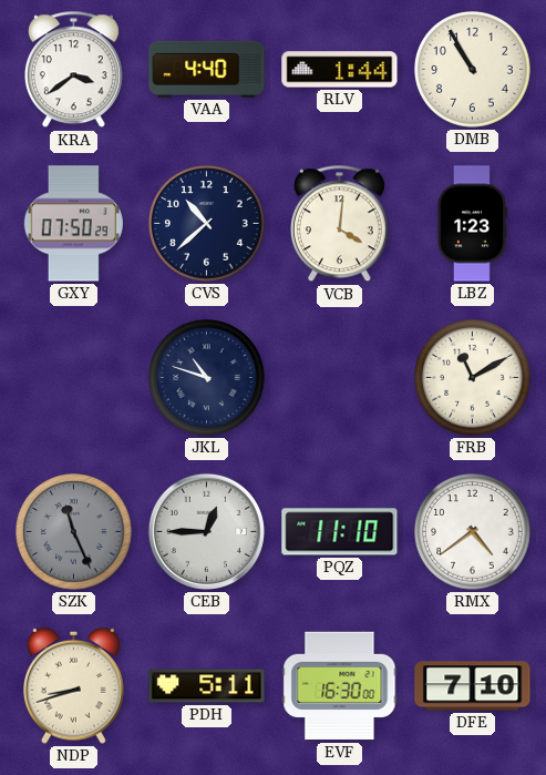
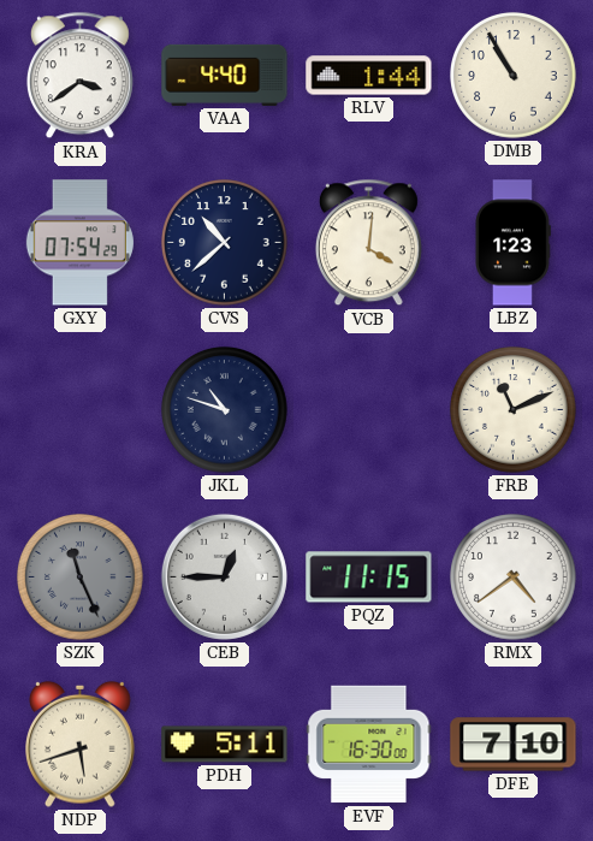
GXY: 07:50 -> 07:54 (79, 243)
FRB: 11:10 -> 11:11 (514, 410)
PQZ: 11:10 -> 11:15 (369, 578)
NDP: 8:42 -> 5:42 (81, 744)
